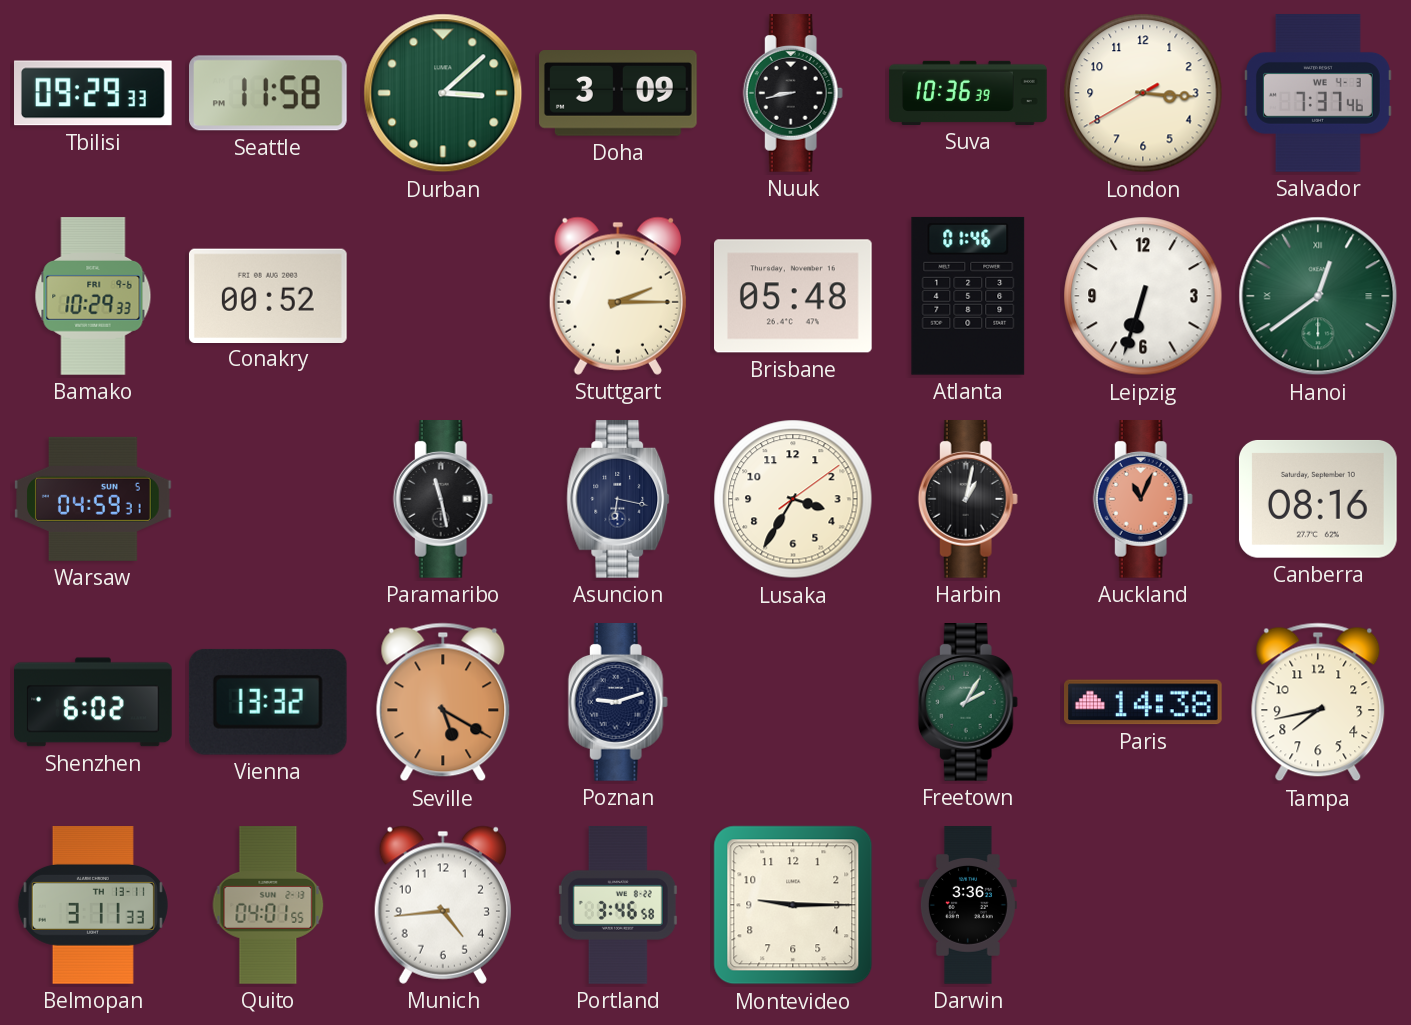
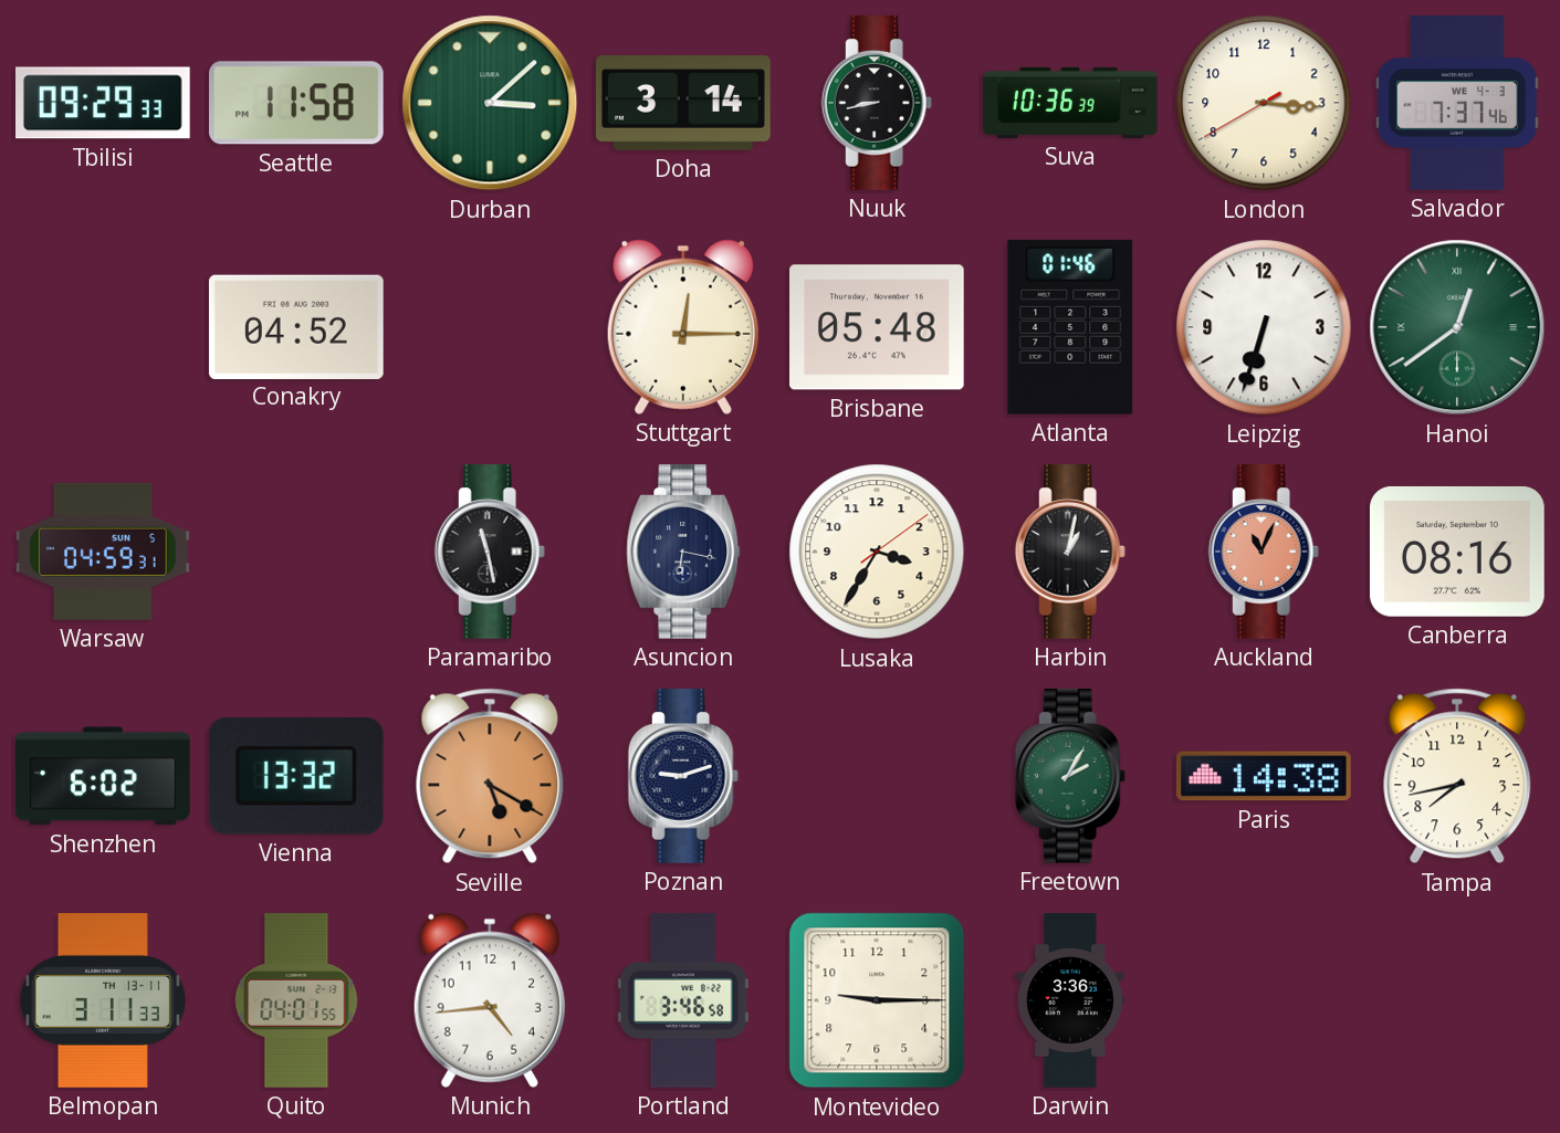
Doha: 3:09 -> 3:14 (684, 104)
Bamako: 10:29 -> none (93, 296)
Conakry: 00:52 -> 04:52 (296, 326)
Stuttgart: 2:15 -> 12:15 (683, 327)
